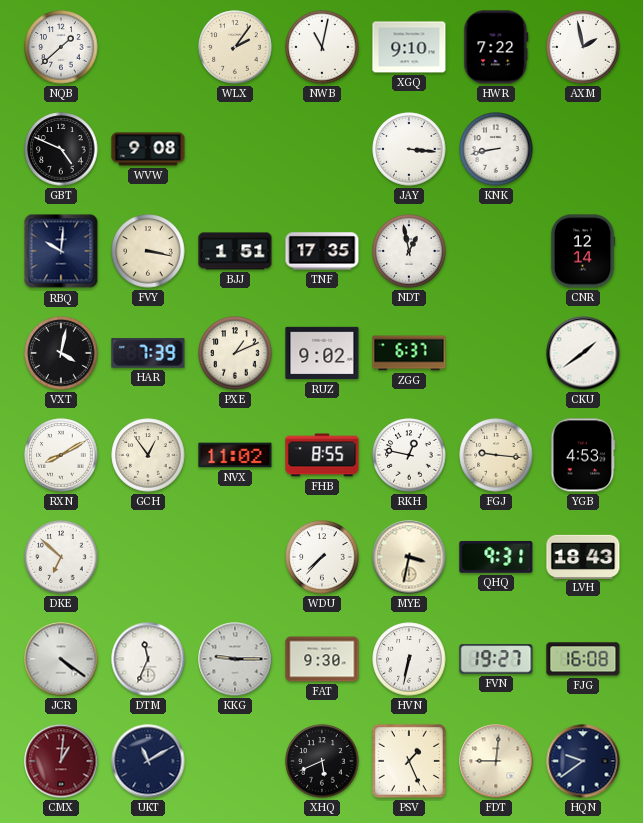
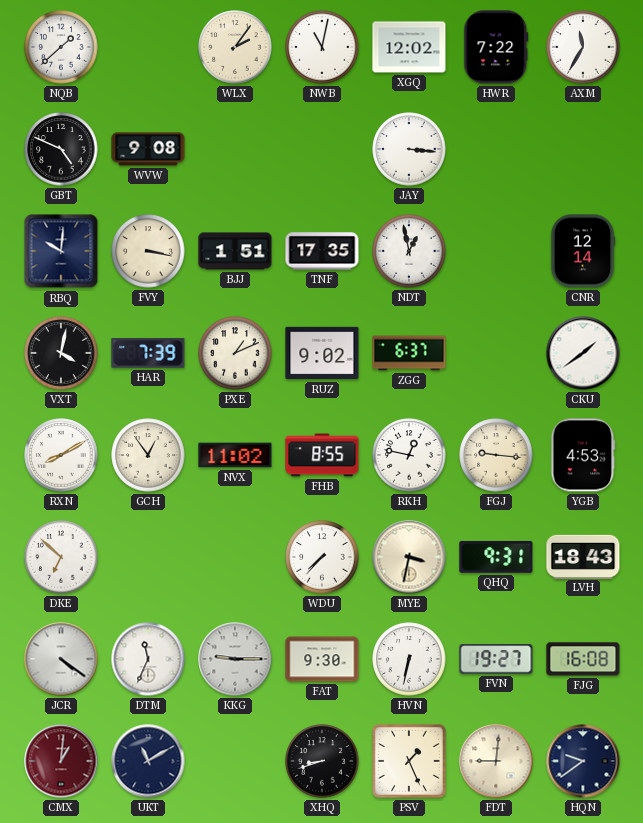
XGQ: 9:10 -> 12:02 (409, 47)
AXM: 1:58 -> 11:35 (583, 47)
KNK: 8:43 -> none (496, 149)
XHQ: 5:41 -> 8:42 (322, 761)
